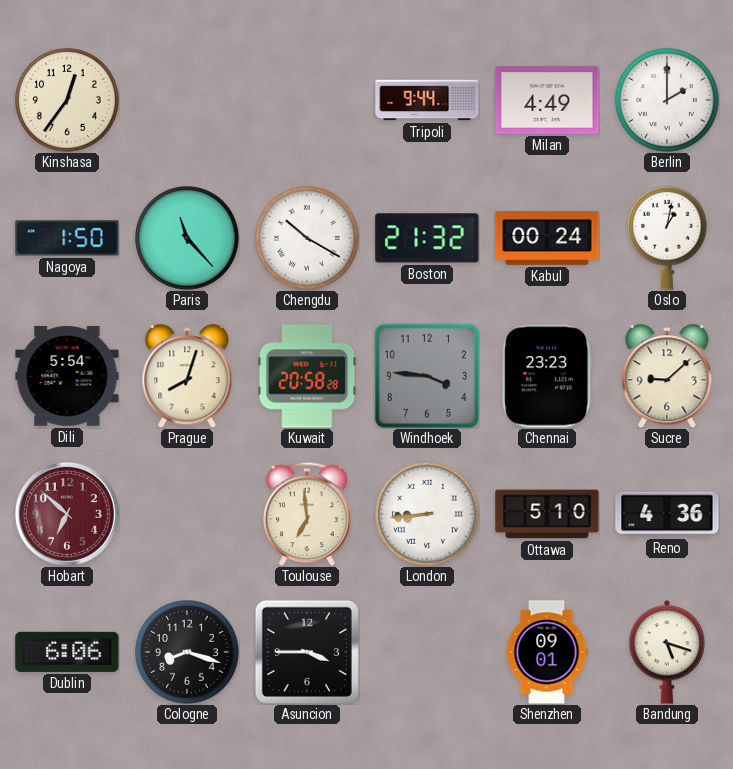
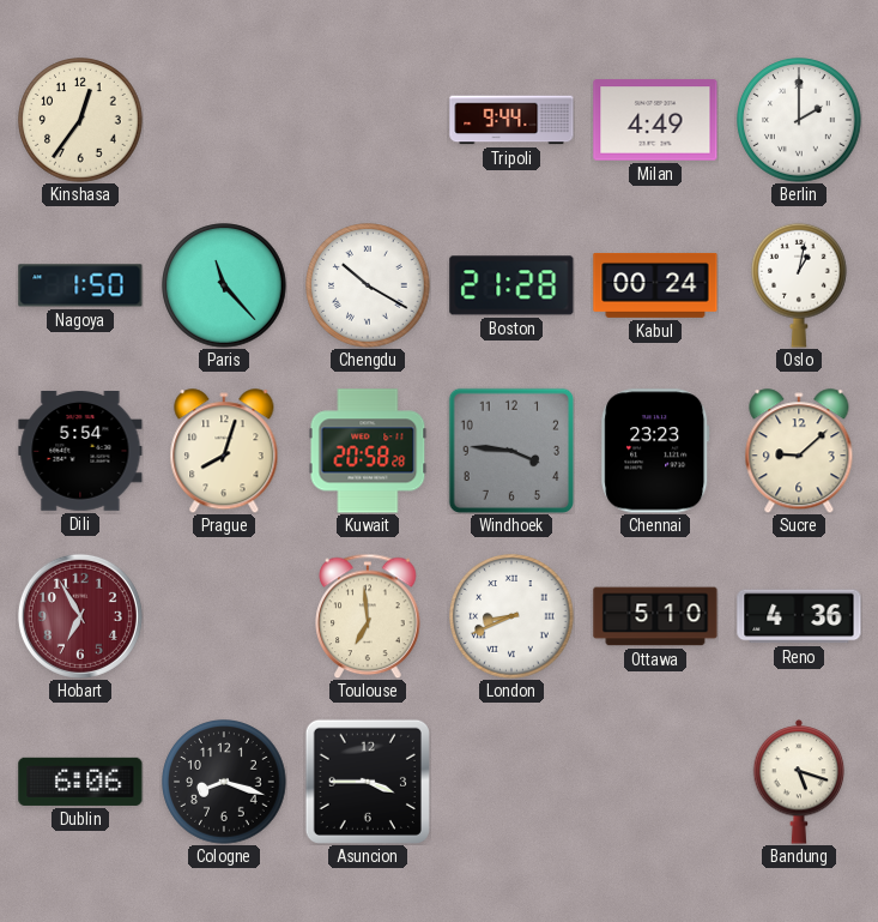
Boston: 21:32 -> 21:28 (511, 285)
Hobart: 6:52 -> 6:55 (80, 616)
London: 8:44 -> 8:41 (511, 616)
Shenzhen: 09:01 -> none (547, 652)
